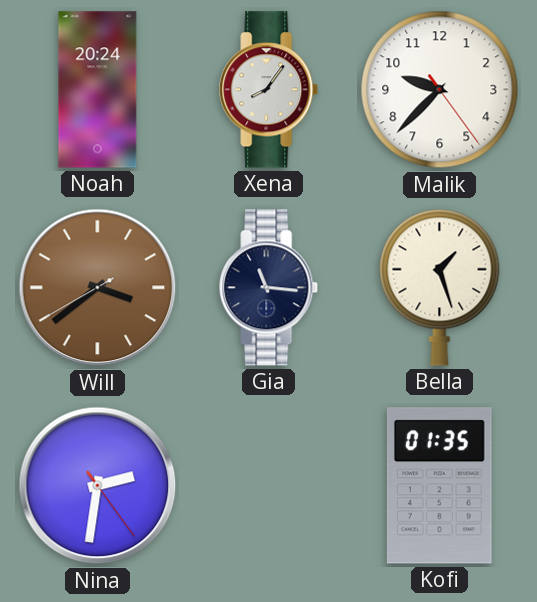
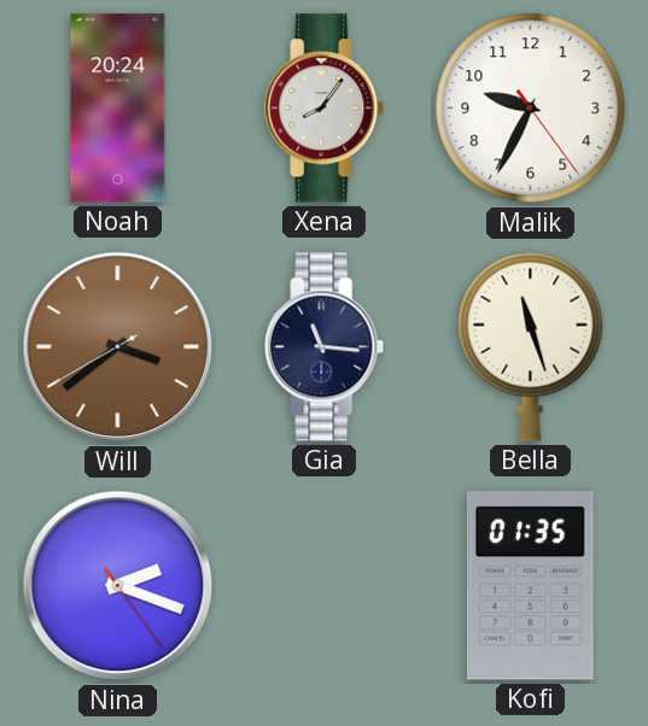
Malik: 9:37 -> 9:34 (531, 109)
Bella: 1:27 -> 11:27 (531, 346)
Nina: 2:31 -> 2:18 (118, 586)
